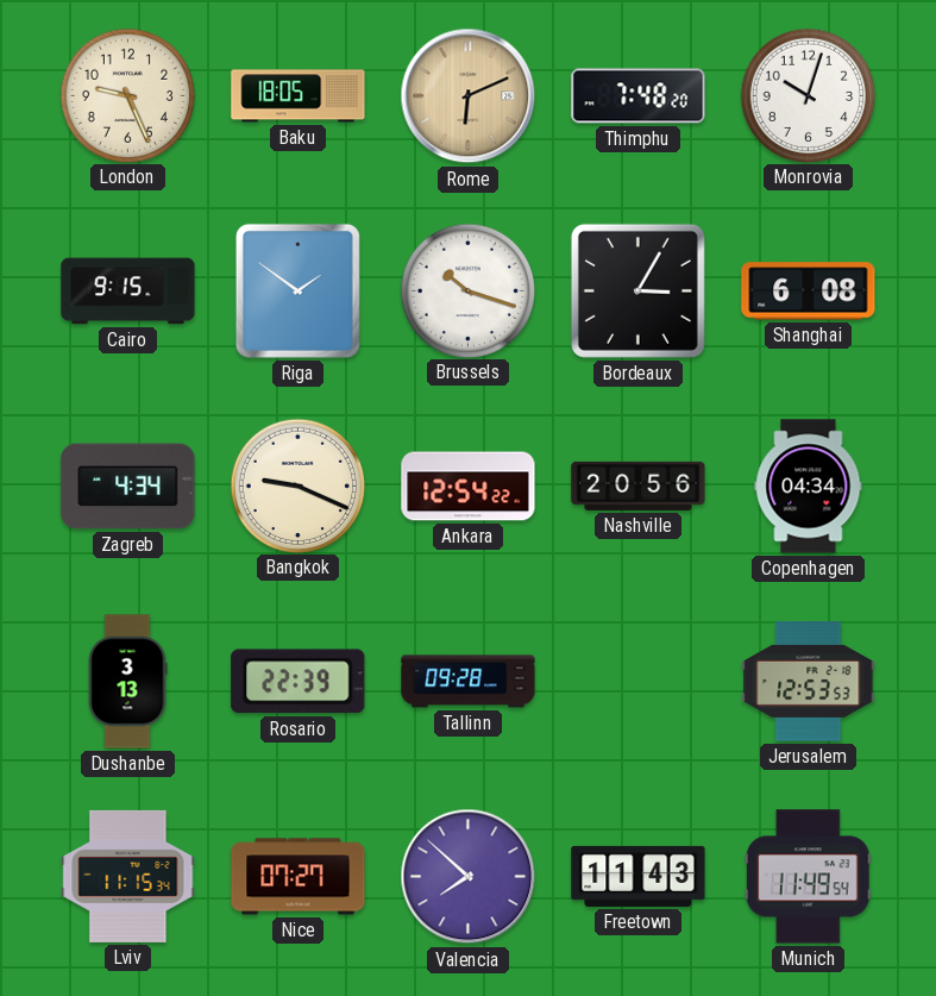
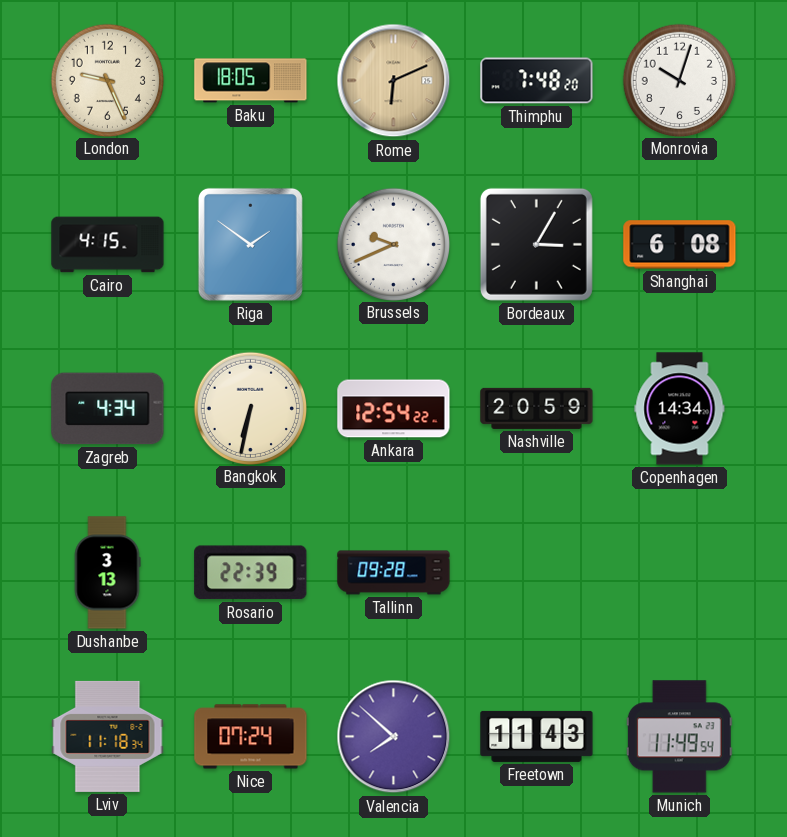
Cairo: 9:15 -> 4:15 (108, 245)
Brussels: 10:18 -> 9:41 (393, 244)
Bangkok: 9:19 -> 6:32 (250, 408)
Nashville: 20:56 -> 20:59 (537, 408)
Copenhagen: 04:34 -> 14:34 (680, 409)
Jerusalem: 12:53 -> none (809, 682)
Lviv: 11:15 -> 11:18 (108, 736)
Nice: 07:27 -> 07:24 (251, 737)
